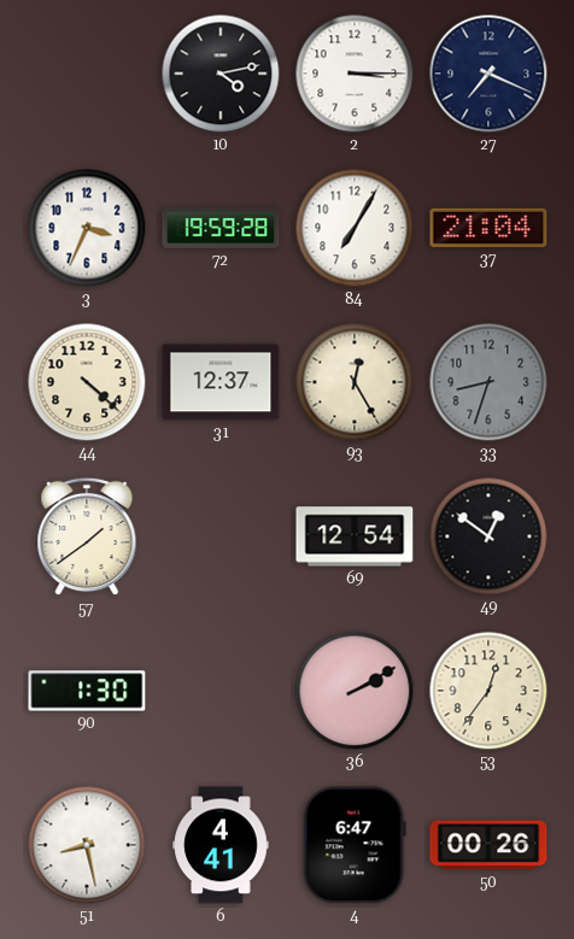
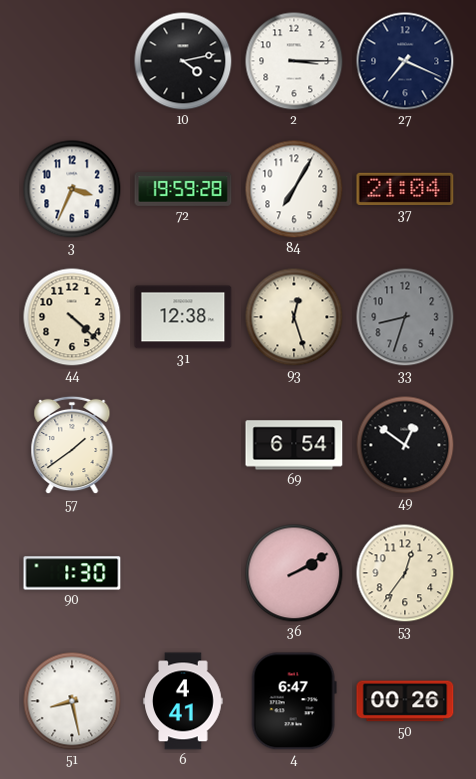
31: 12:37 -> 12:38 (183, 317)
93: 12:25 -> 12:27 (294, 317)
69: 12:54 -> 6:54 (294, 445)
